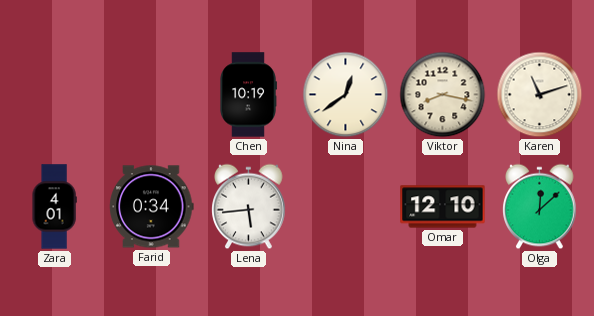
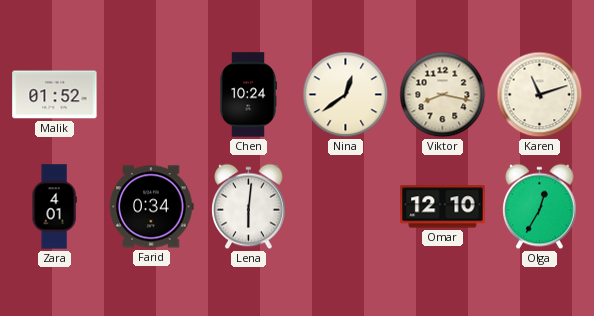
Malik: none -> 01:52 (55, 95)
Chen: 10:19 -> 10:24 (248, 95)
Lena: 5:44 -> 6:01 (249, 207)
Olga: 12:08 -> 12:35 (540, 207)
